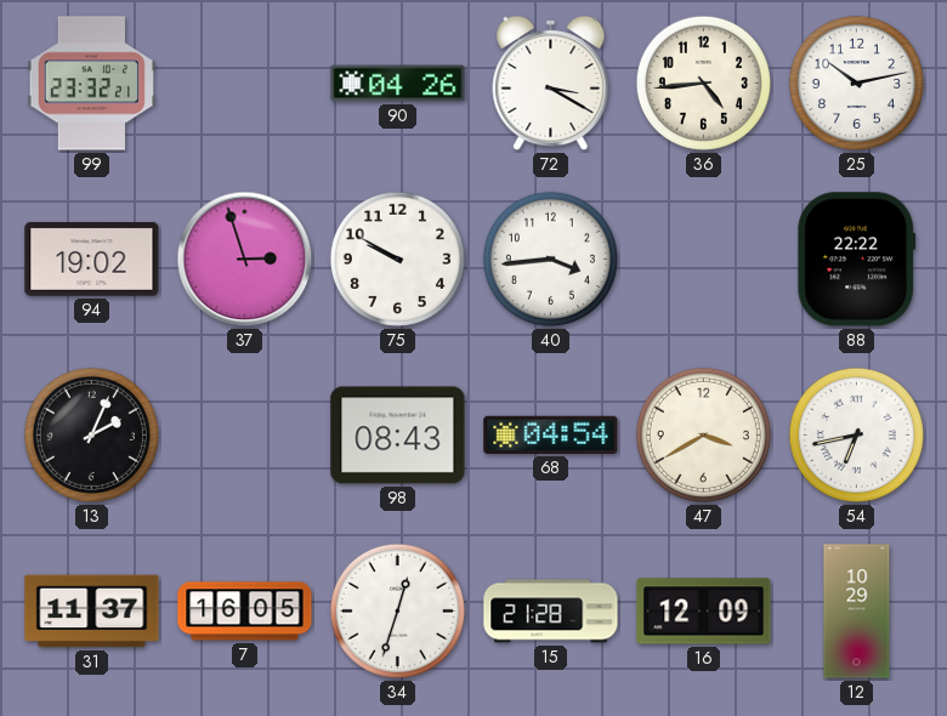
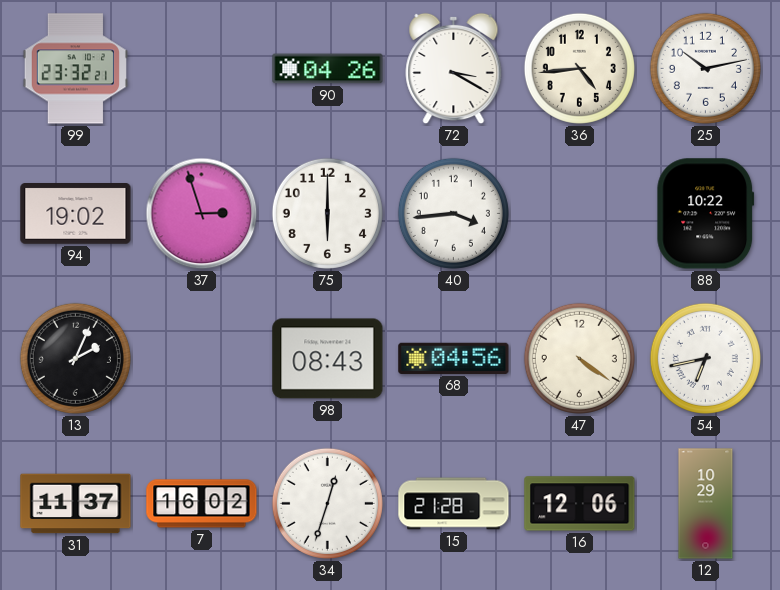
75: 9:50 -> 6:00 (327, 213)
88: 22:22 -> 10:22 (706, 214)
68: 04:54 -> 04:56 (454, 358)
47: 3:40 -> 4:21 (579, 358)
7: 16:05 -> 16:02 (202, 504)
16: 12:09 -> 12:06 (580, 504)
